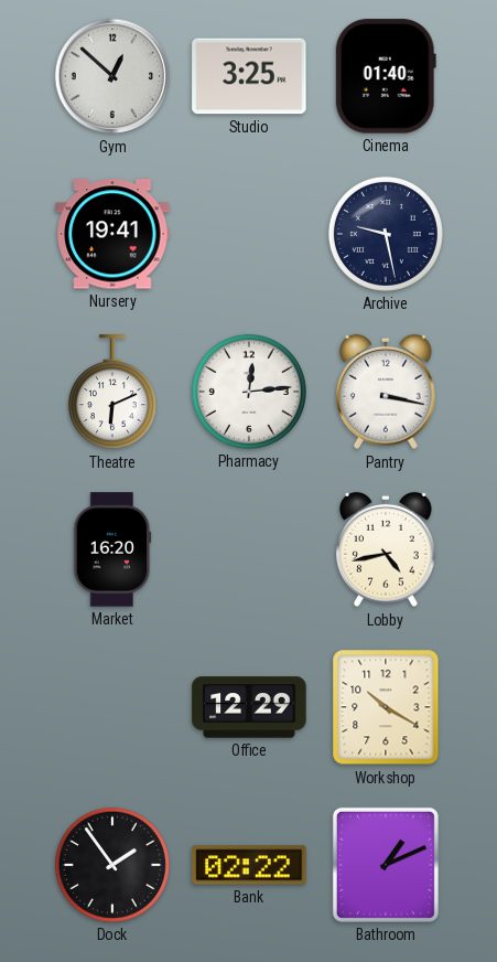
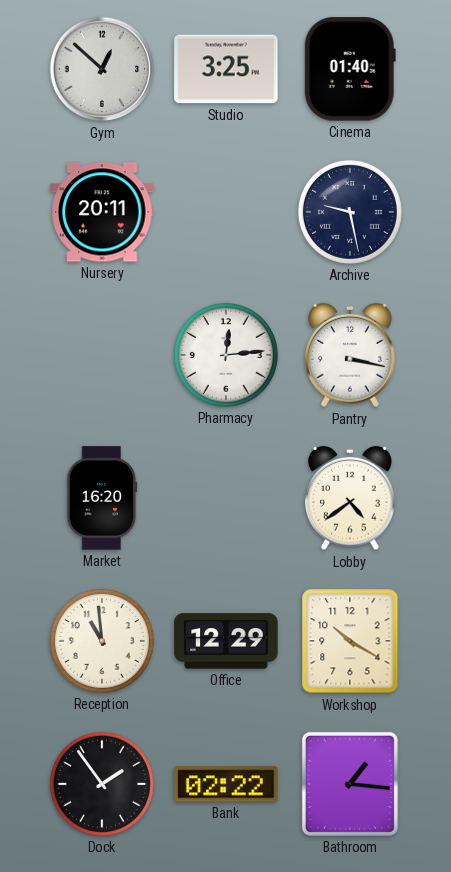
Nursery: 19:41 -> 20:11 (102, 212)
Theatre: 6:11 -> none (112, 393)
Lobby: 4:43 -> 4:39 (351, 498)
Reception: none -> 10:59 (102, 641)
Bathroom: 1:11 -> 1:16 (350, 784)
